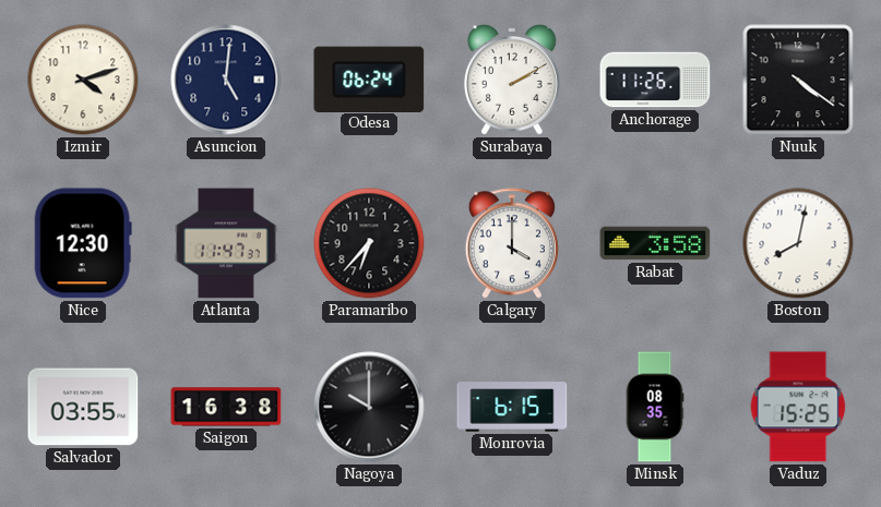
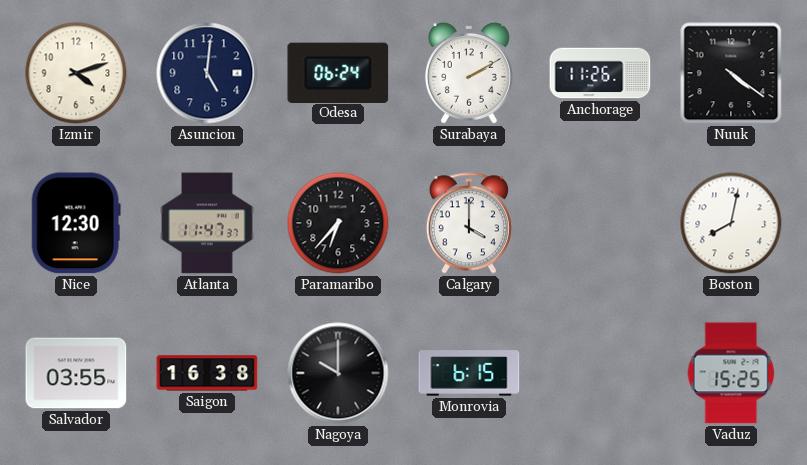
Rabat: 3:58 -> none (655, 243)
Minsk: 08:35 -> none (655, 407)
